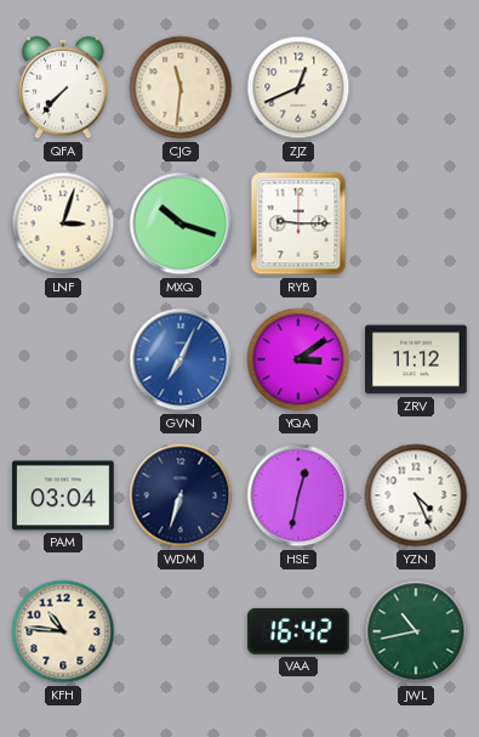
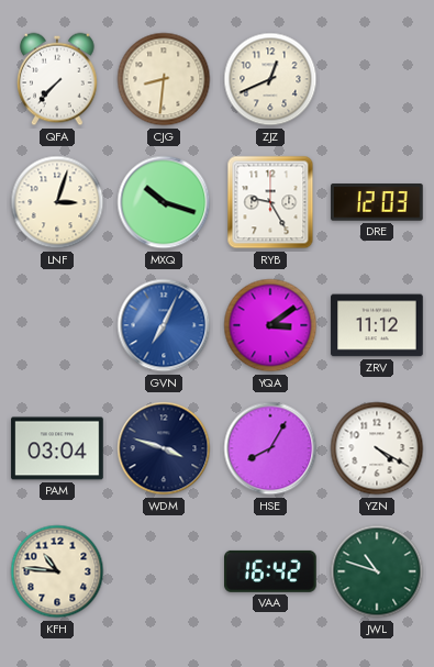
CJG: 11:31 -> 8:31 (164, 79)
RYB: 9:15 -> 9:25 (270, 202)
DRE: none -> 12:03 (378, 203)
WDM: 6:33 -> 3:48 (164, 448)
HSE: 12:32 -> 8:05 (270, 448)
YZN: 4:26 -> 4:20 (377, 448)
JWL: 10:43 -> 10:48 (377, 571)
